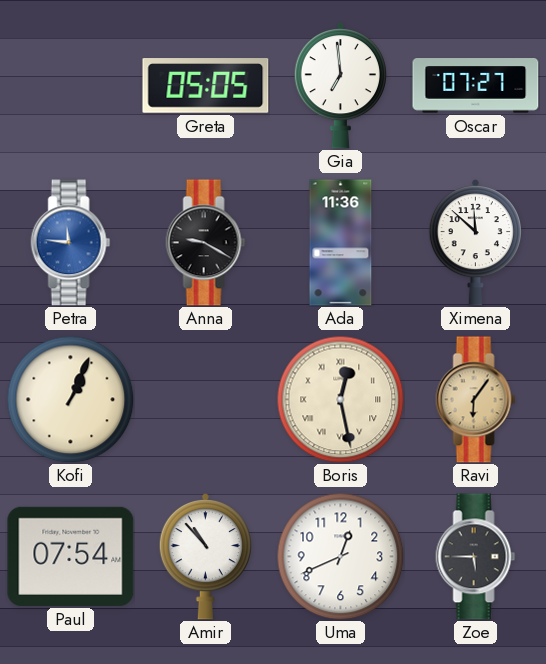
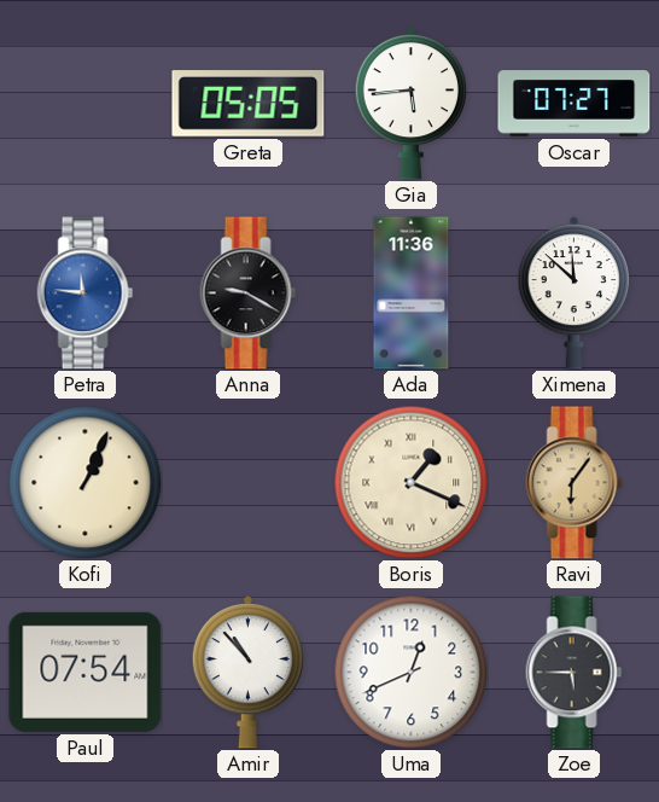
Gia: 6:59 -> 5:44 (410, 103)
Boris: 12:28 -> 1:19 (410, 482)
